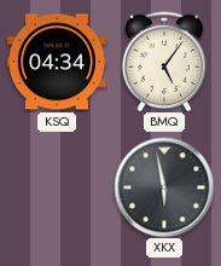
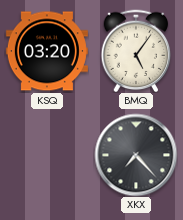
KSQ: 04:34 -> 03:20 (47, 51)
XKX: 5:58 -> 7:23 (136, 155)
